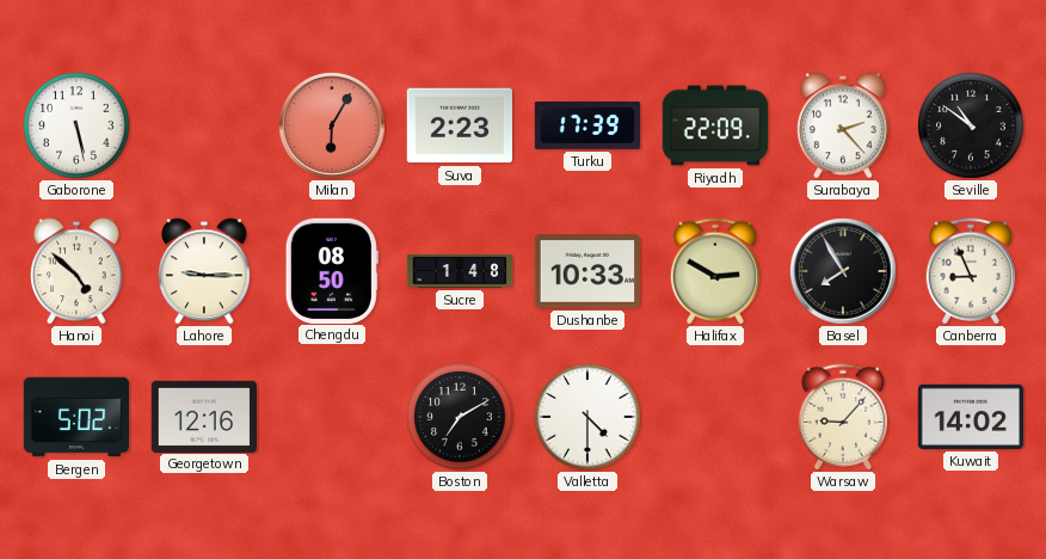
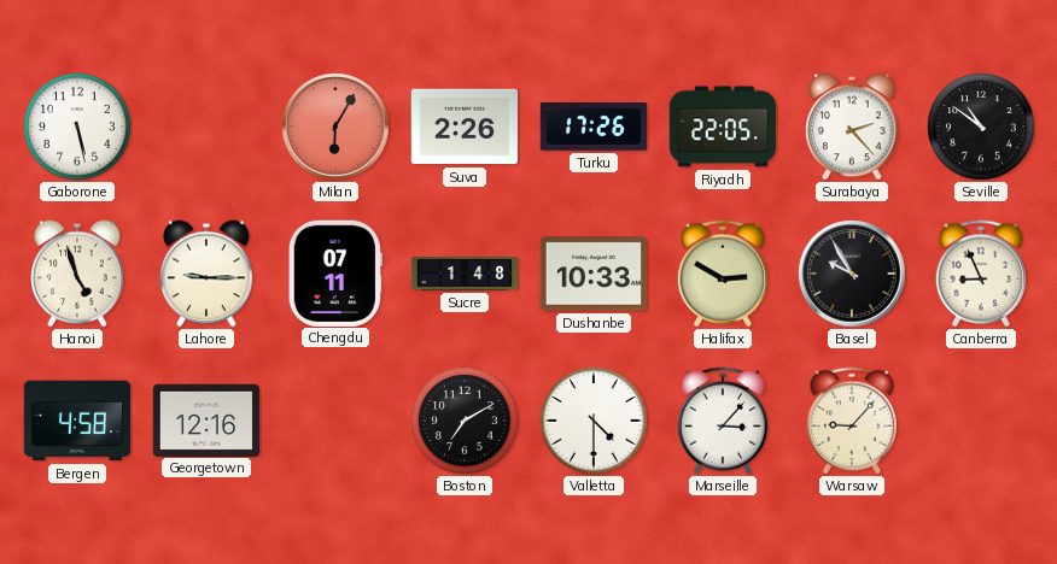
Suva: 2:23 -> 2:26 (463, 127)
Turku: 17:39 -> 17:26 (592, 127)
Riyadh: 22:09 -> 22:05 (723, 127)
Hanoi: 4:52 -> 4:57 (77, 274)
Chengdu: 08:50 -> 07:11 (335, 272)
Basel: 7:55 -> 9:55 (852, 274)
Bergen: 5:02 -> 4:58 (76, 421)
Marseille: none -> 3:07 (723, 421)
Kuwait: 14:02 -> none (970, 417)
